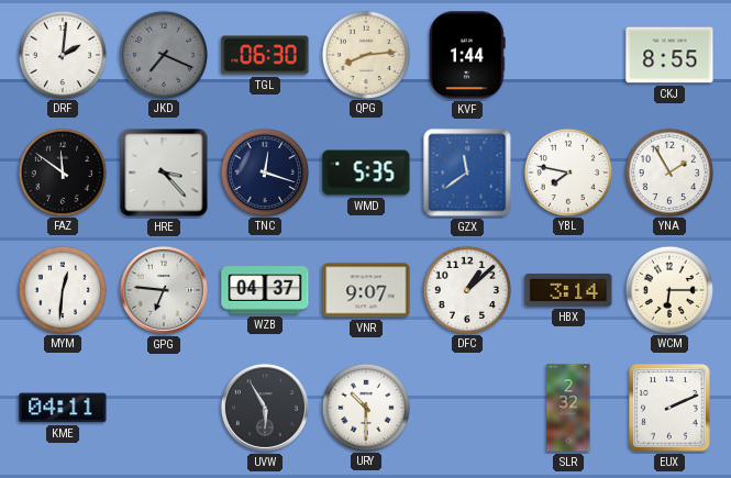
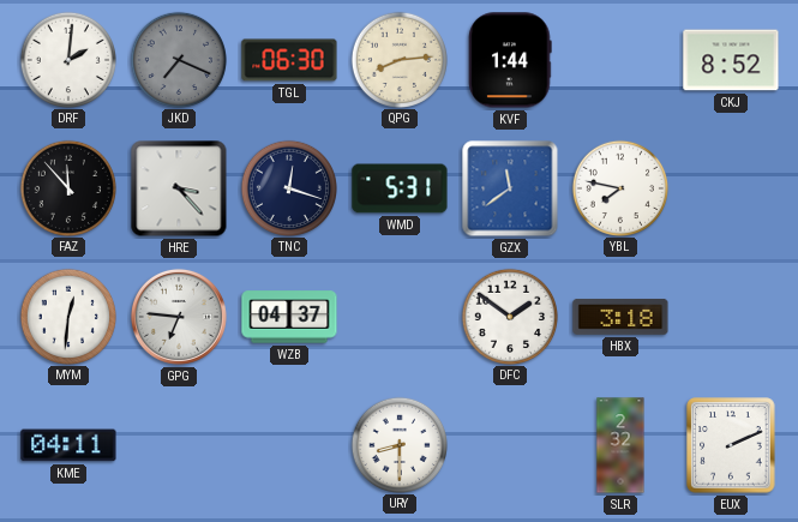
CKJ: 8:55 -> 8:52 (731, 60)
FAZ: 11:51 -> 11:53 (67, 187)
WMD: 5:35 -> 5:31 (400, 188)
YNA: 1:55 -> none (668, 171)
VNR: 9:07 -> none (366, 290)
DFC: 1:08 -> 1:51 (509, 316)
HBX: 3:14 -> 3:18 (620, 317)
WCM: 6:15 -> none (668, 289)
UVW: 5:55 -> none (265, 408)
URY: 10:30 -> 8:30 (398, 444)
